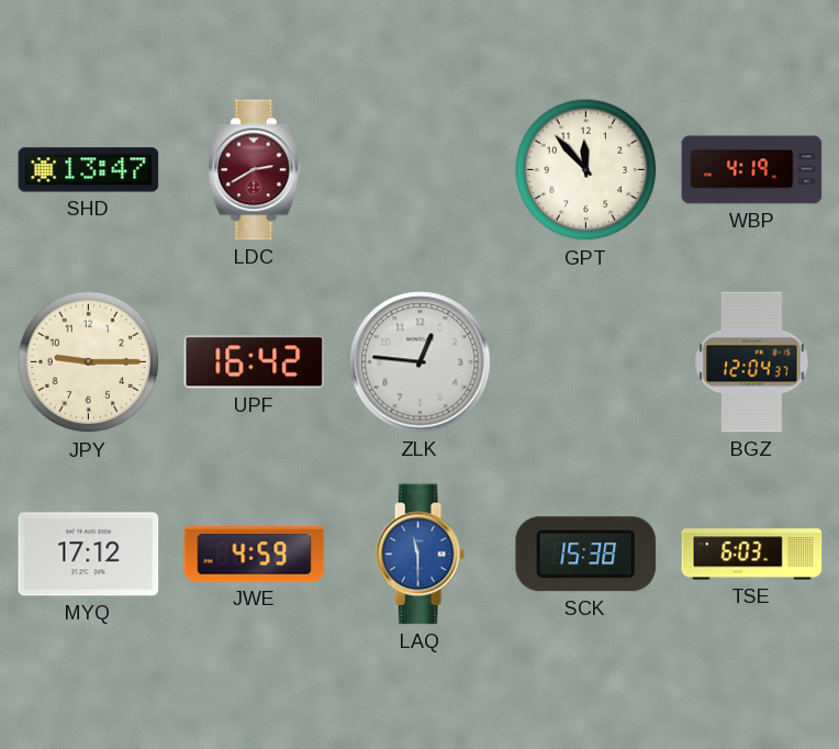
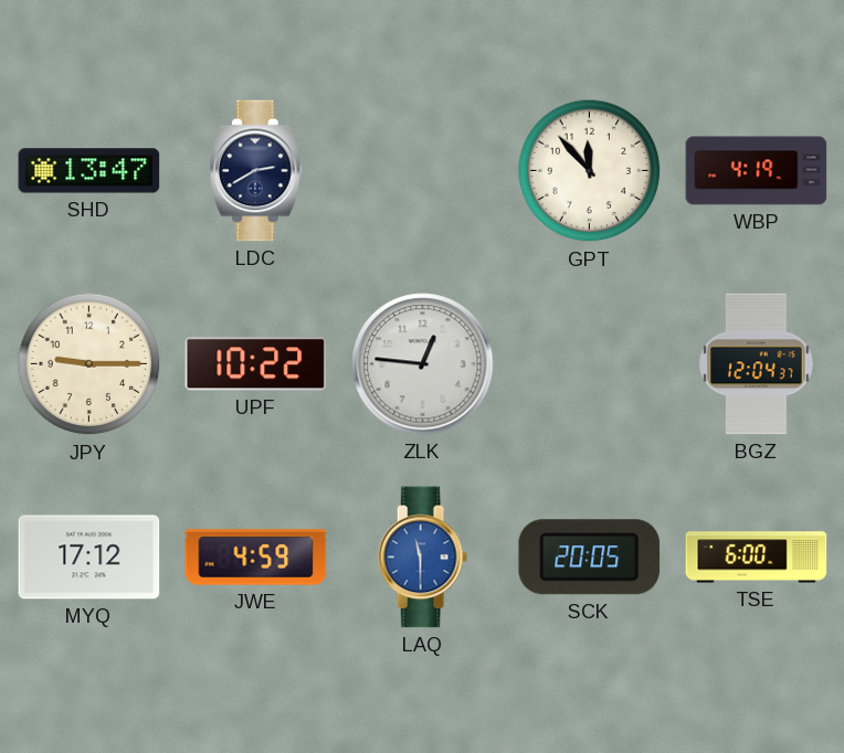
LDC dial: burgundy -> navy (256, 171)
UPF: 16:42 -> 10:22 (256, 364)
SCK: 15:38 -> 20:05 (590, 558)
TSE: 6:03 -> 6:00 (757, 558)
